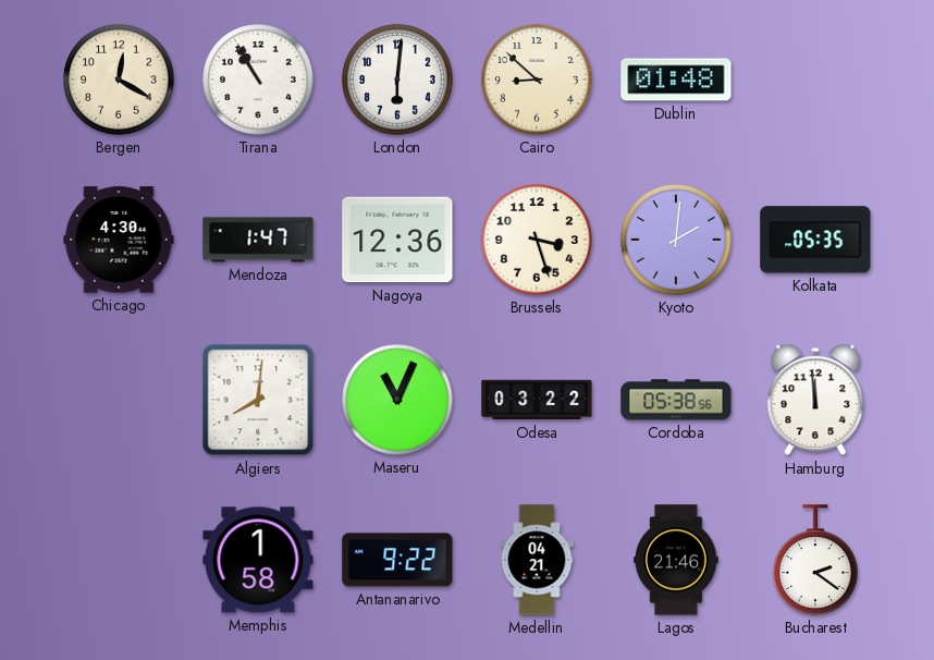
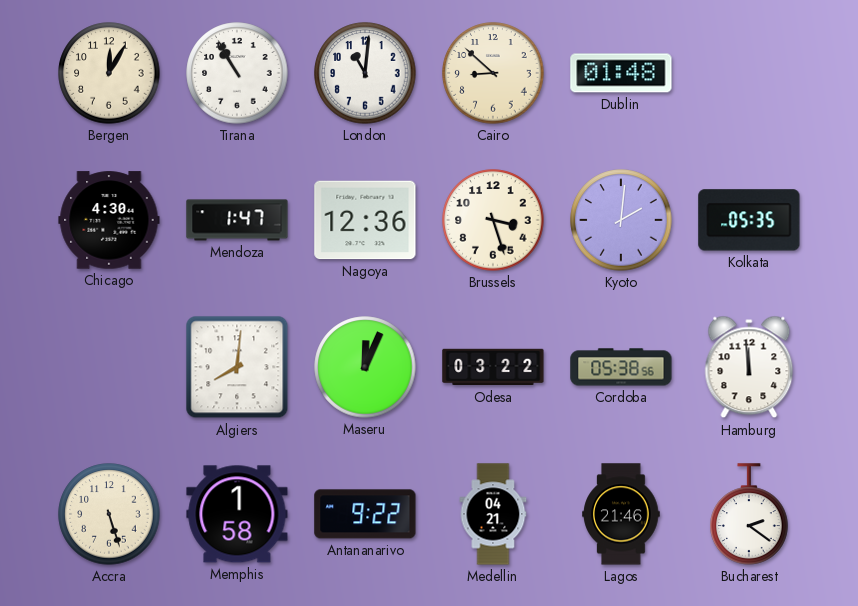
Bergen: 12:20 -> 12:05 (109, 73)
London: 6:01 -> 11:01 (365, 73)
Maseru: 11:04 -> 12:04 (365, 367)
Accra: none -> 5:27 (109, 514)
